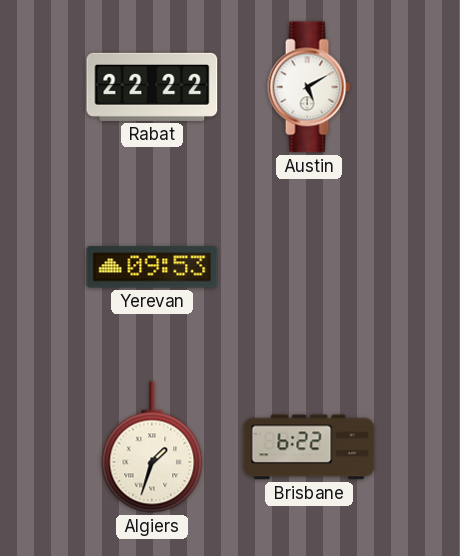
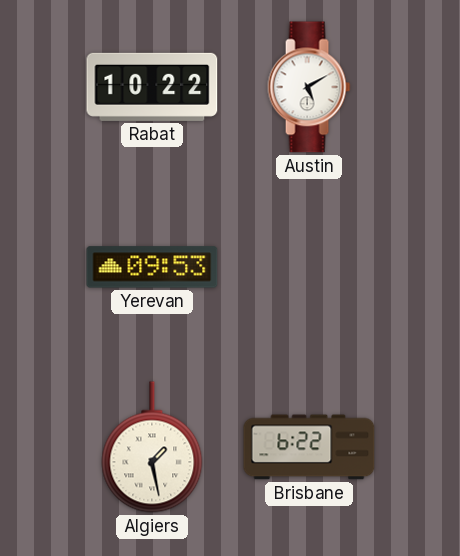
Rabat: 22:22 -> 10:22 (152, 87)
Algiers: 1:33 -> 1:28 (152, 447)
